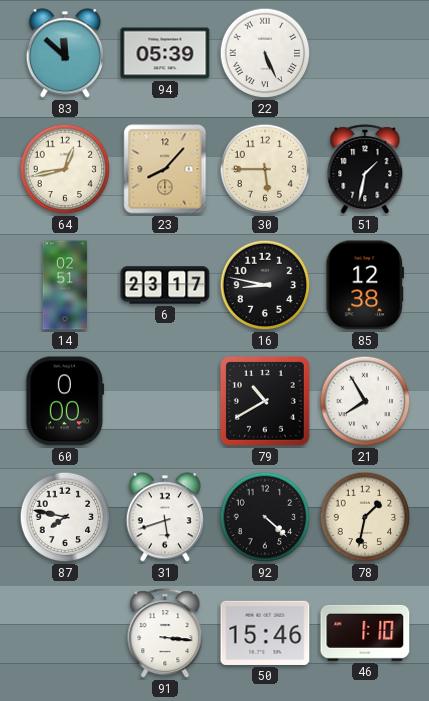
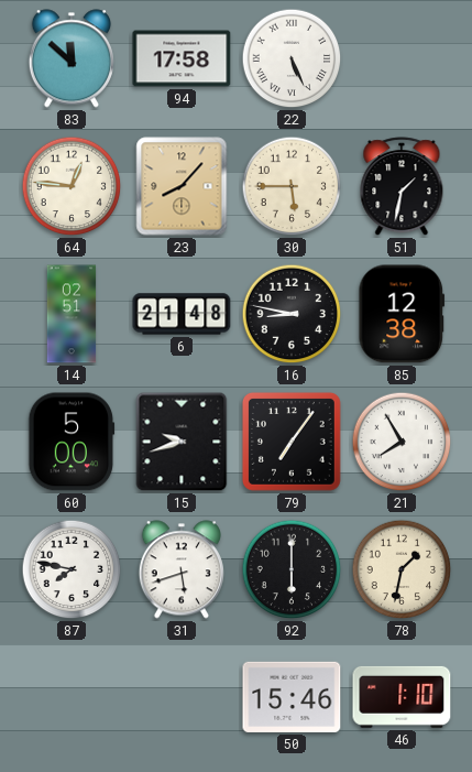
94: 05:39 -> 17:58 (182, 58)
64: 12:43 -> 12:46 (72, 186)
6: 23:17 -> 21:48 (182, 314)
60: 0:00 -> 5:00 (72, 442)
15: none -> 9:42 (182, 442)
79: 10:40 -> 7:06 (292, 442)
92: 4:22 -> 6:00 (292, 569)
91: 3:16 -> none (165, 634)
